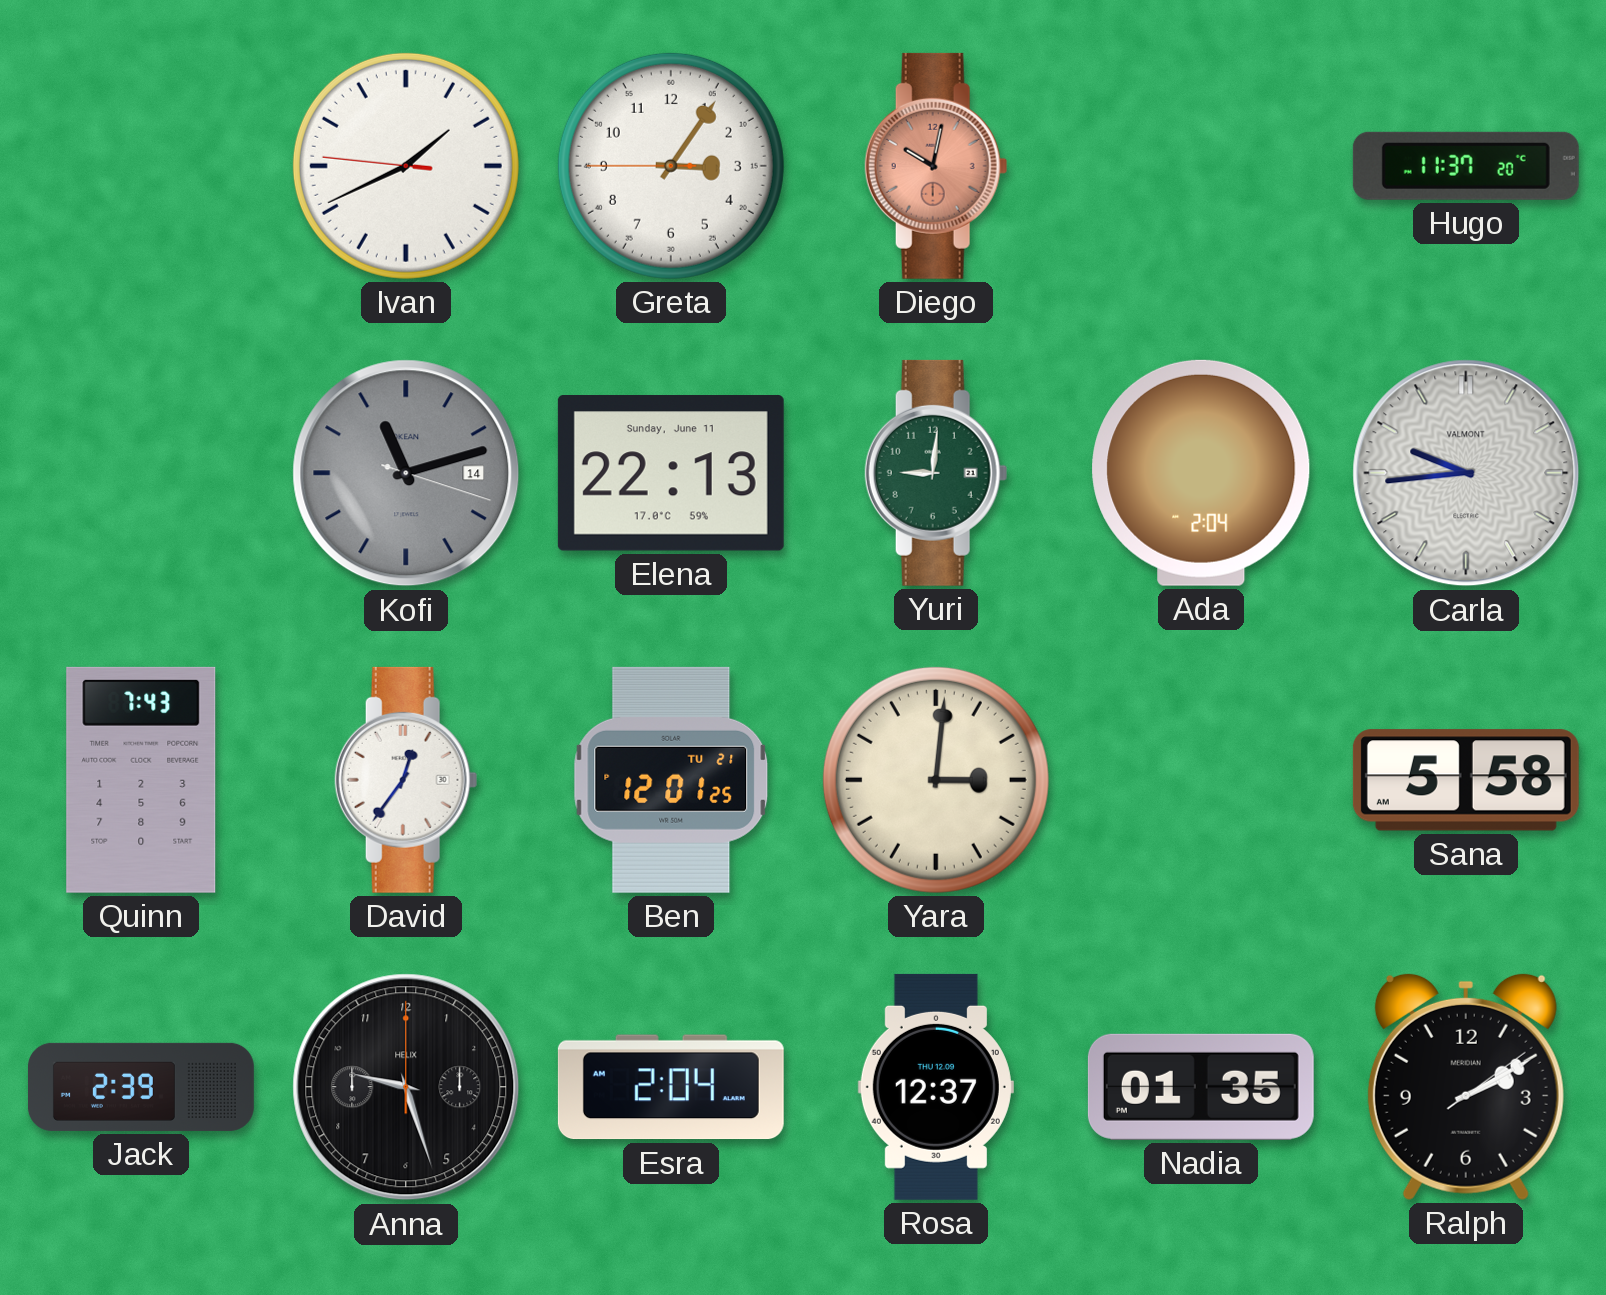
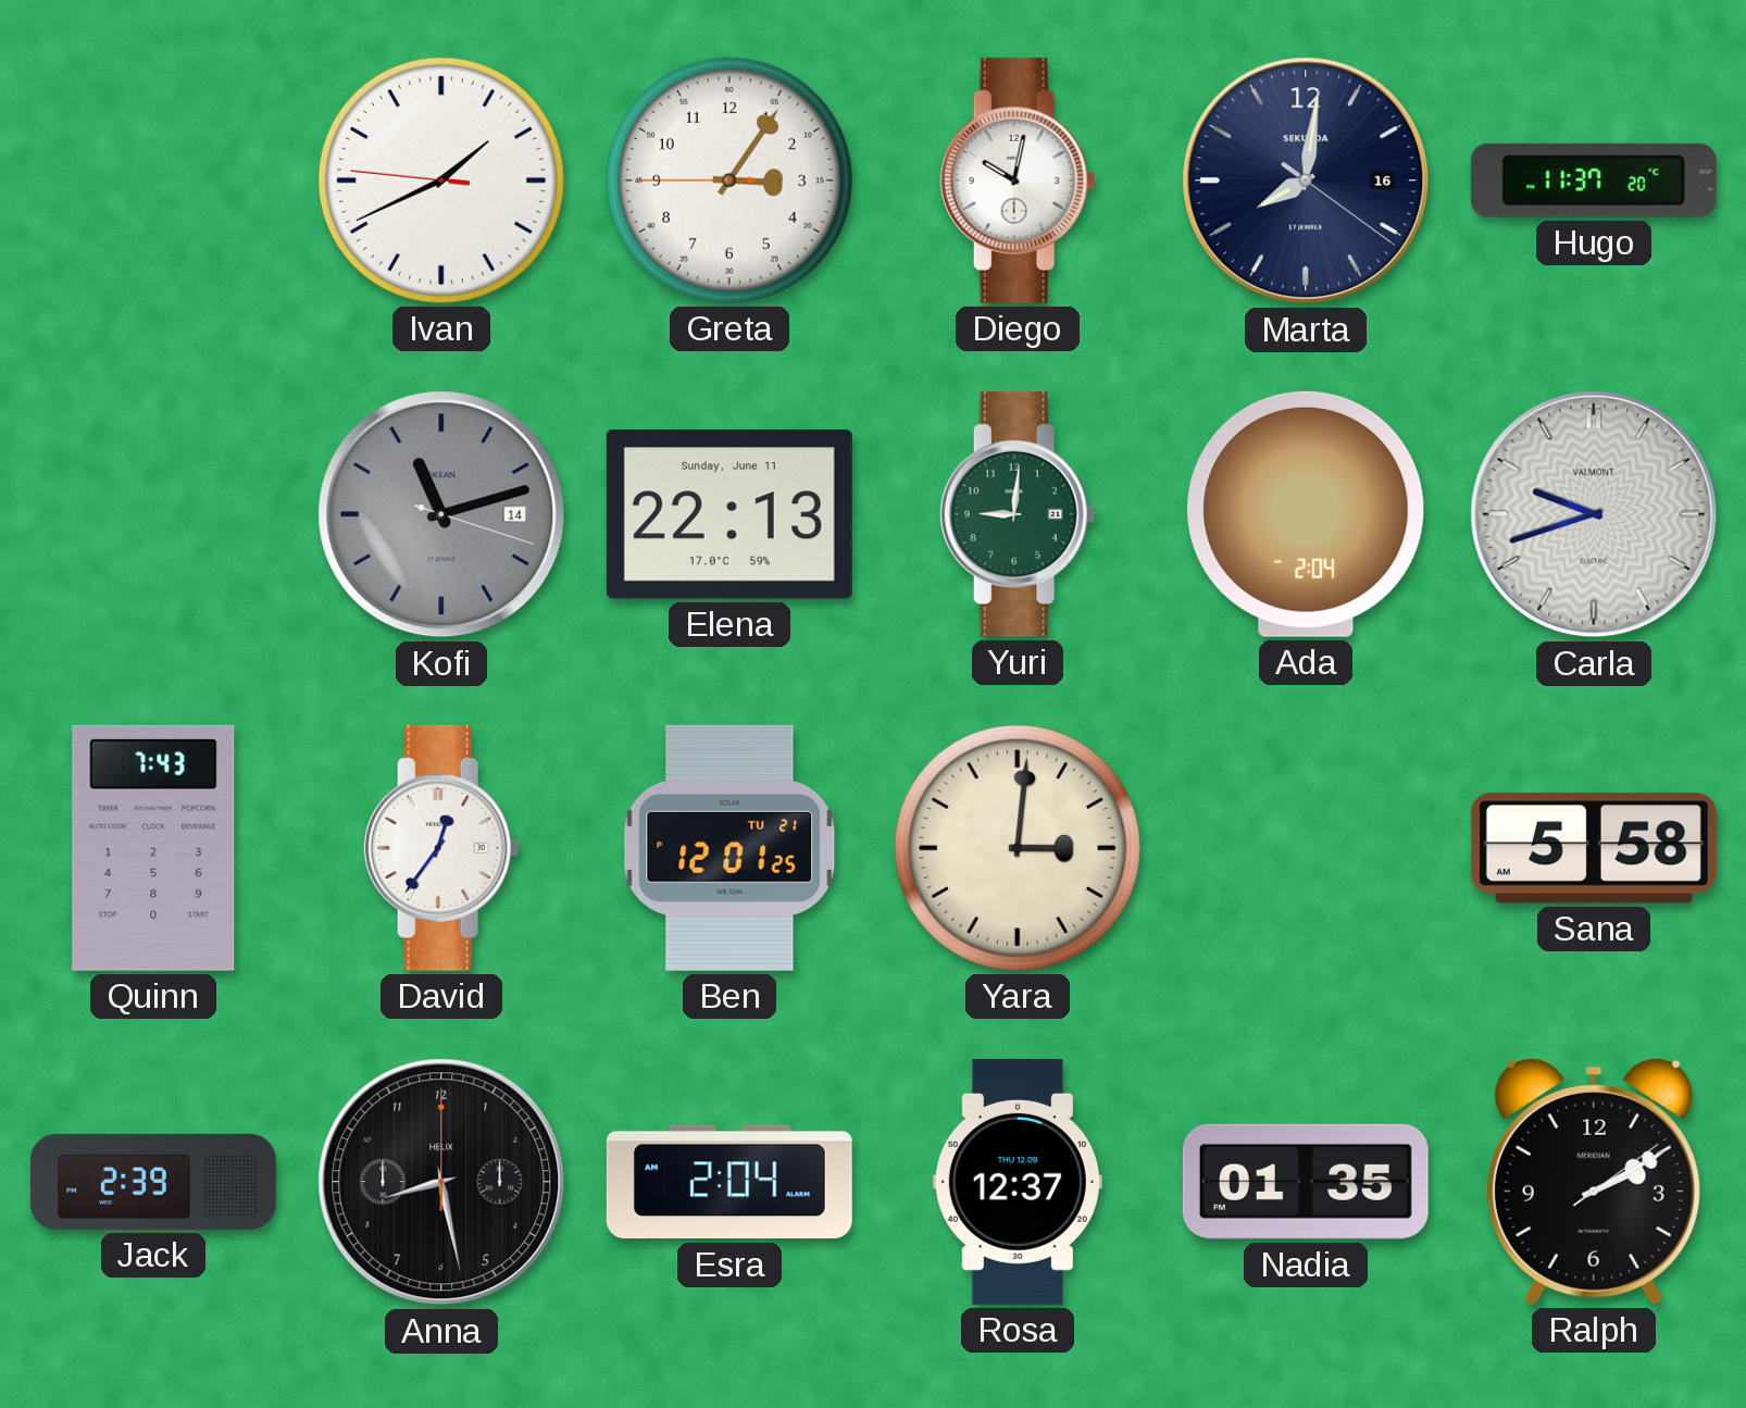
Diego dial: salmon -> white (1018, 180)
Marta: none -> 8:01 (1306, 180)
Carla: 9:44 -> 9:42 (1594, 514)
Anna: 9:27 -> 8:28 (441, 1182)
